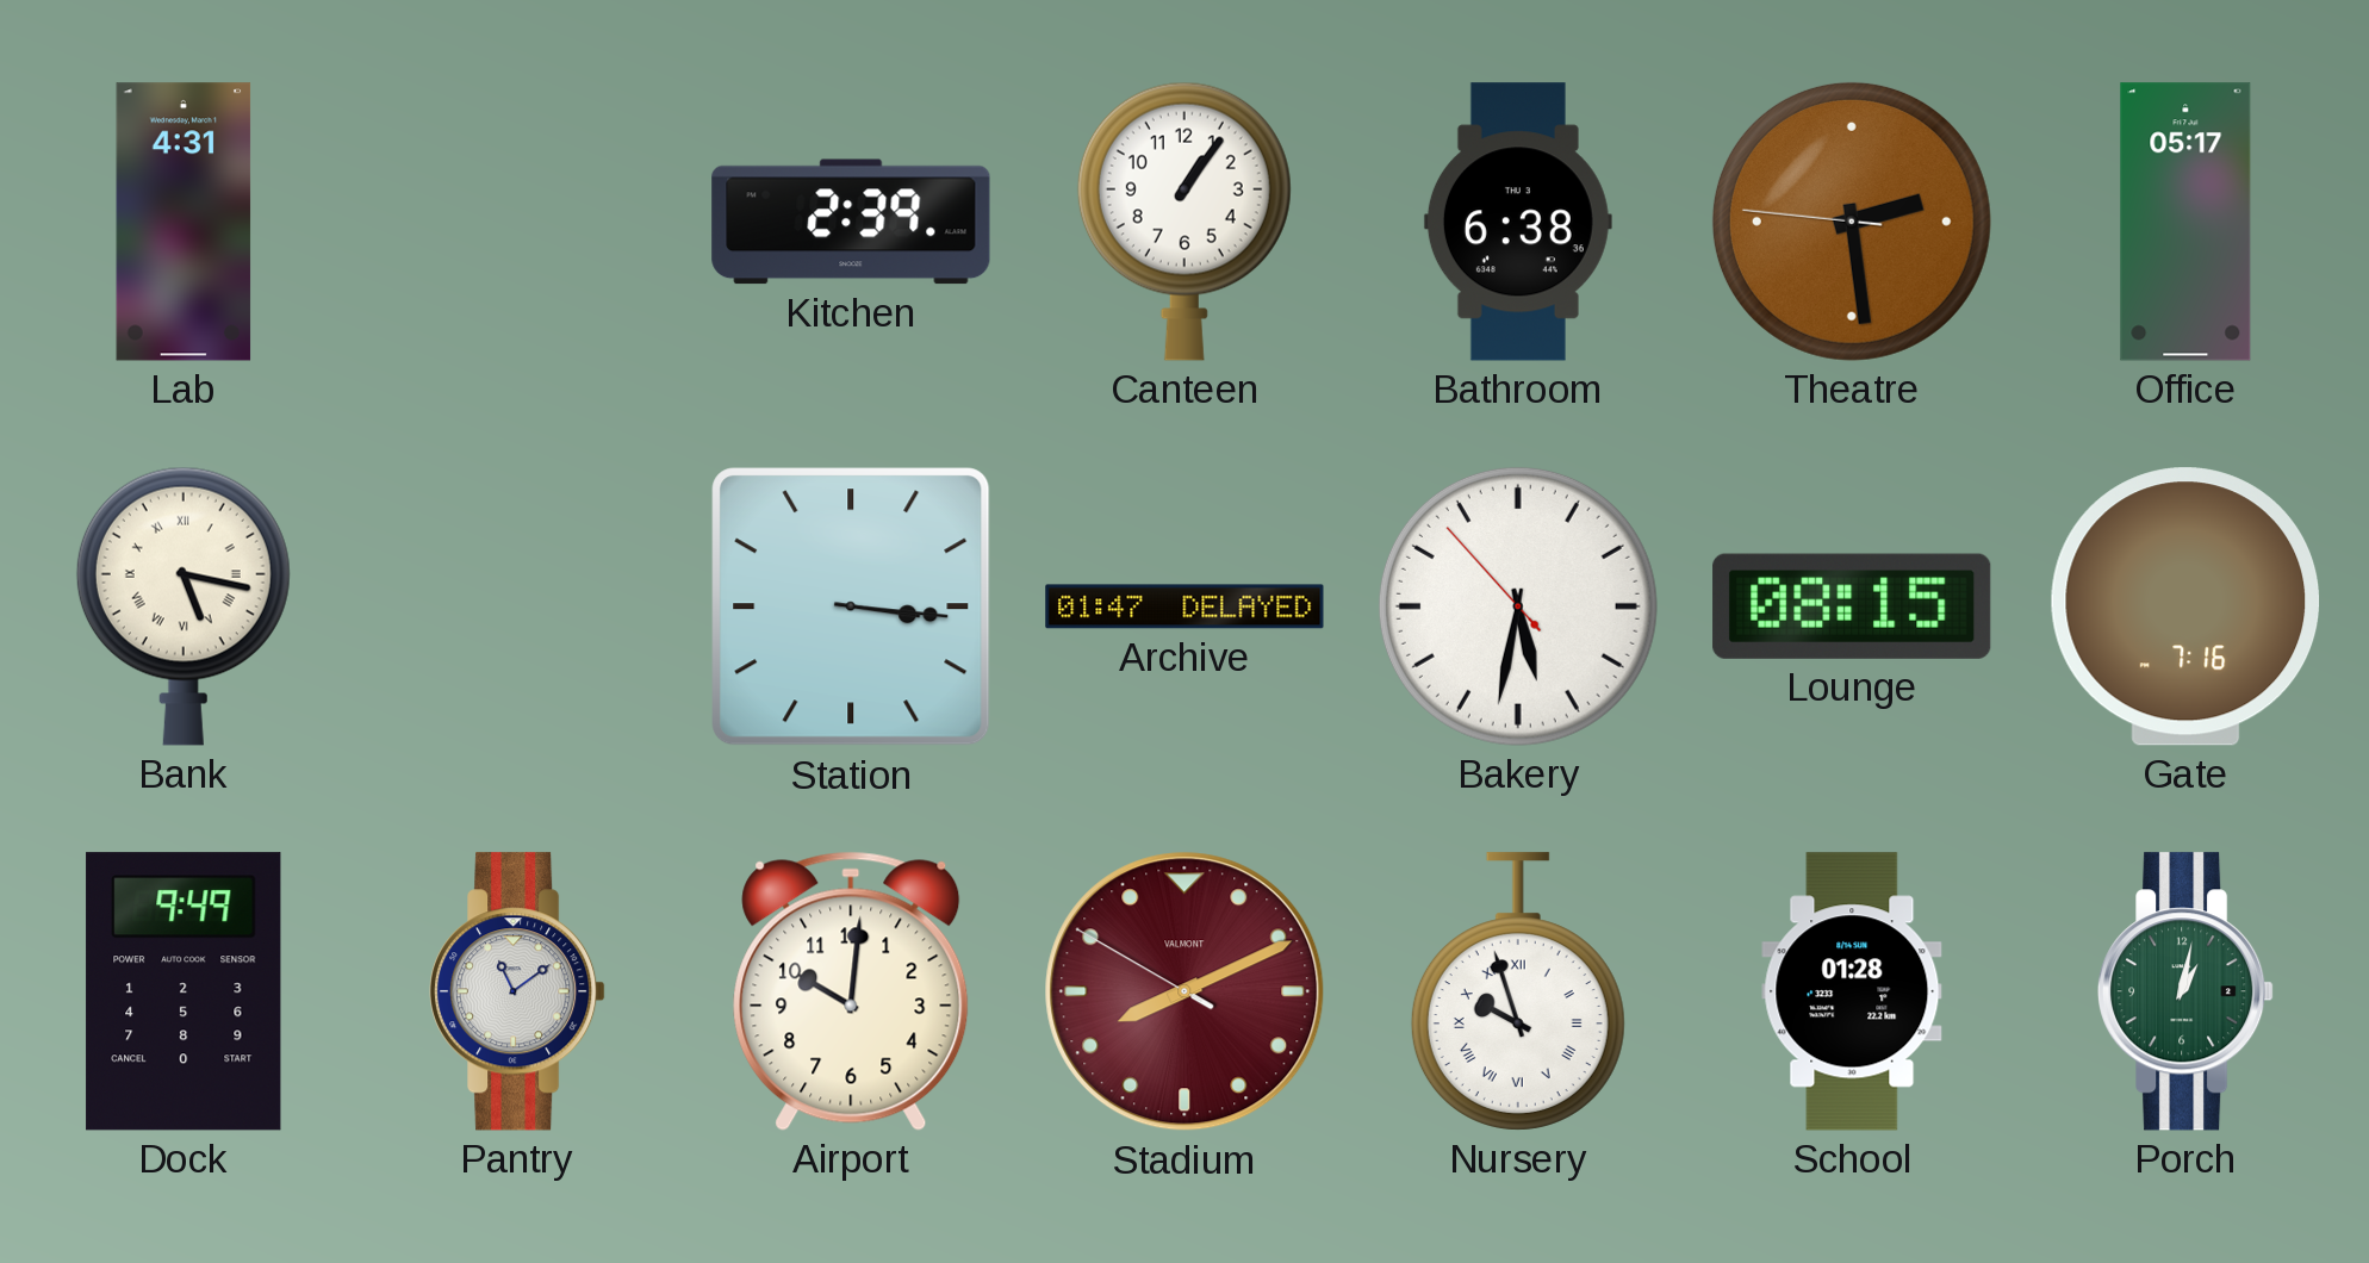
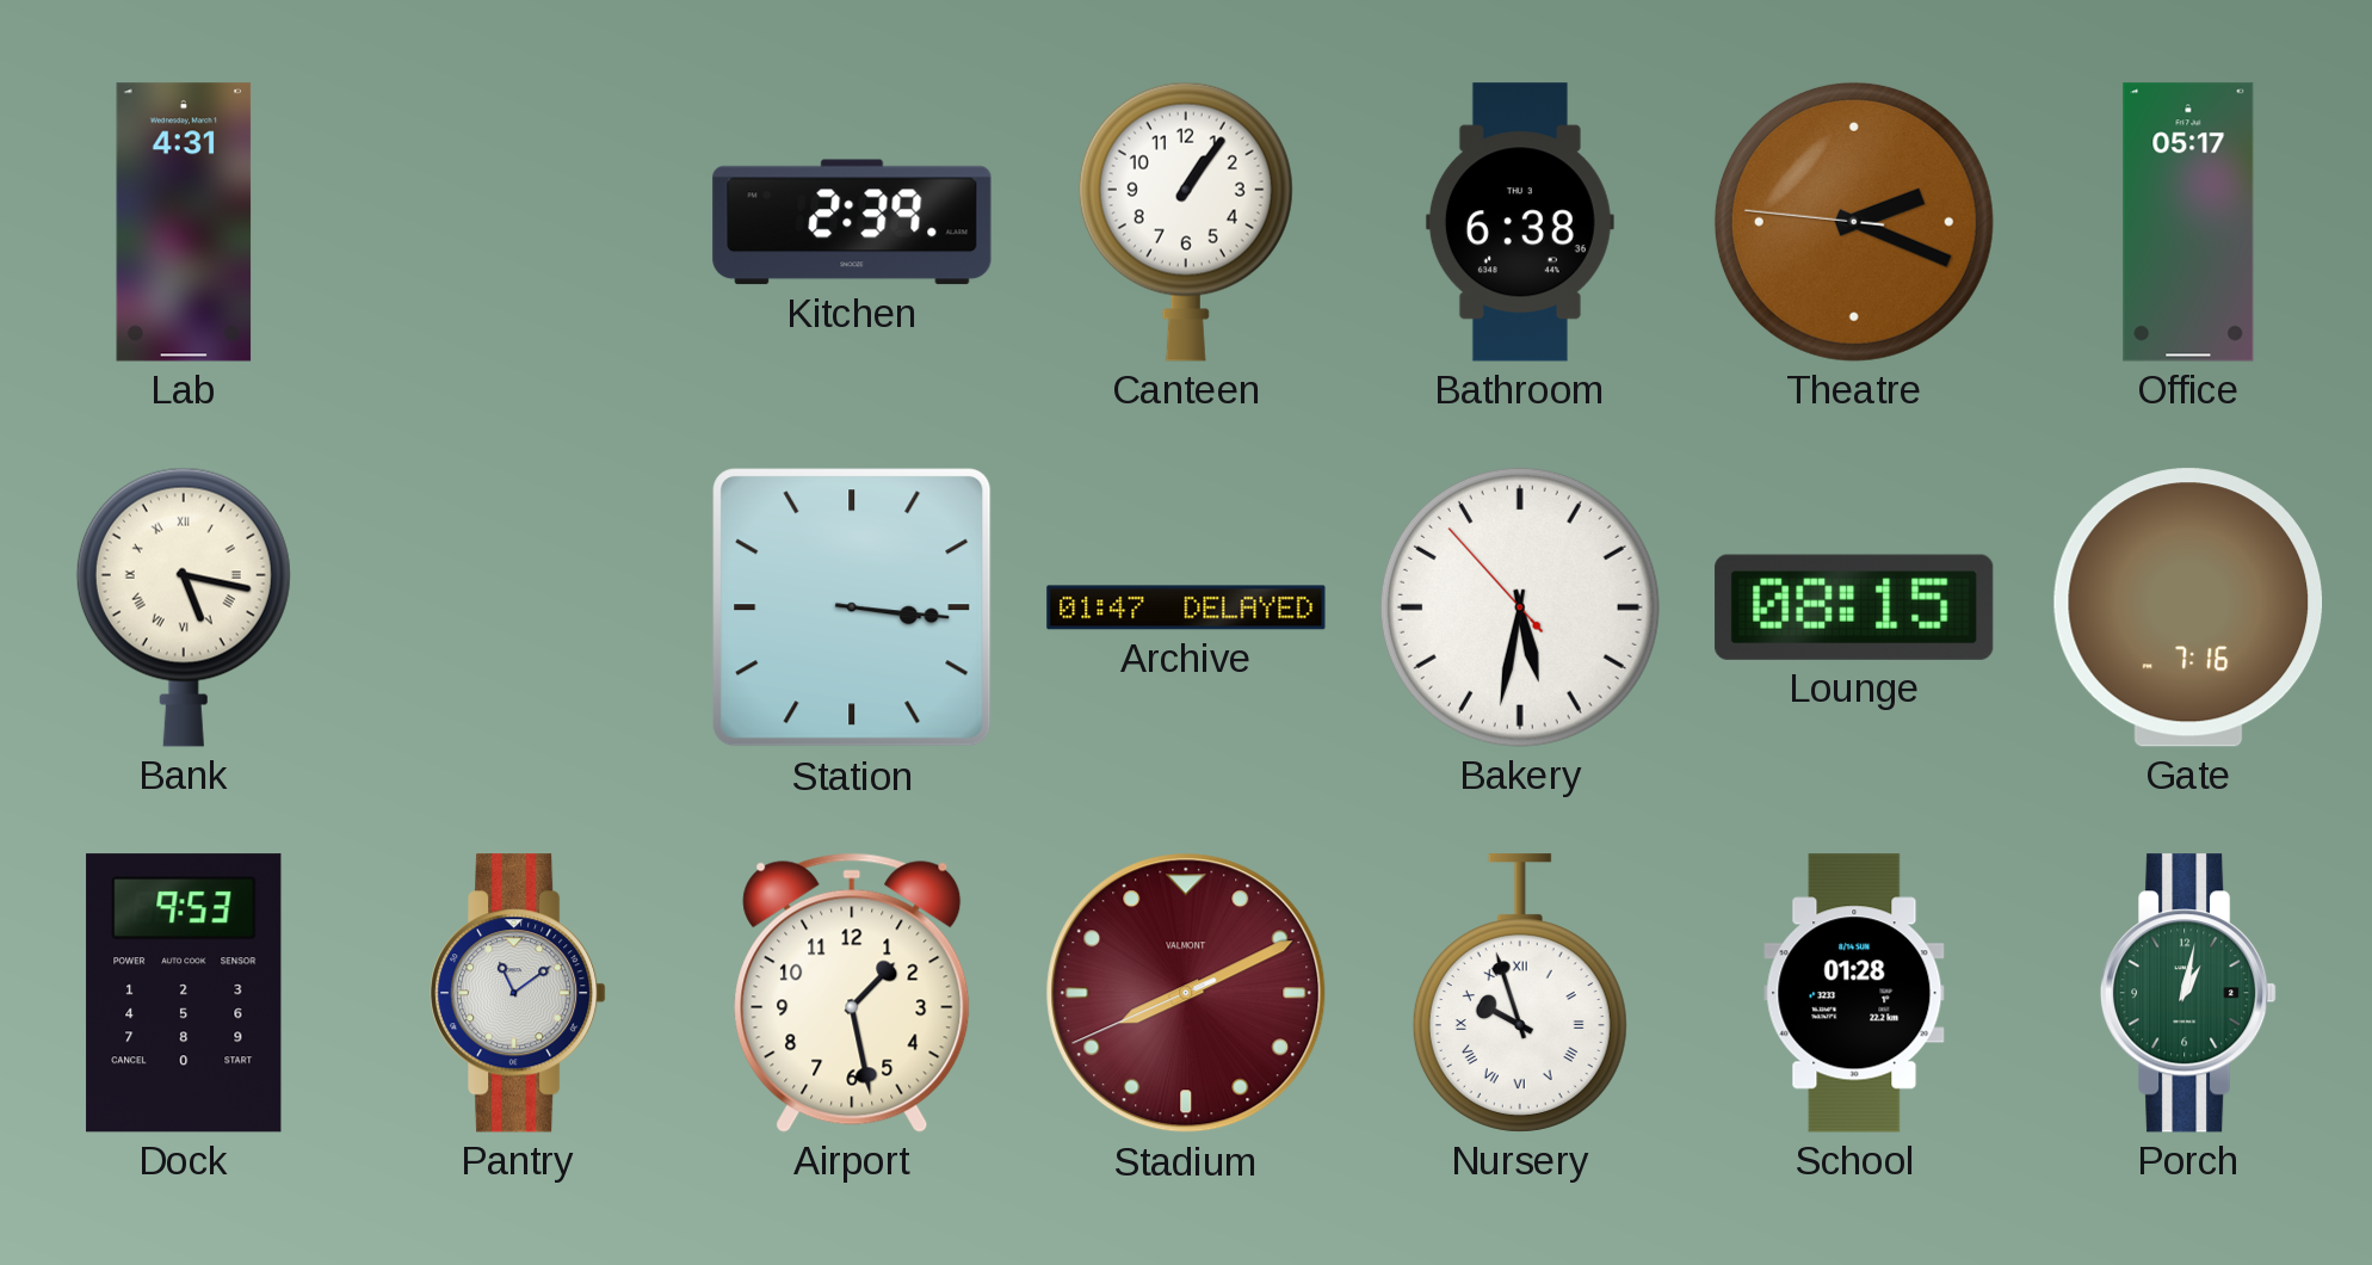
Theatre: 2:28 -> 2:18 (1854, 222)
Dock: 9:49 -> 9:53 (184, 993)
Airport: 10:01 -> 1:28 (852, 993)
Stadium: 8:10:50 -> 8:10:41 (1186, 993)
